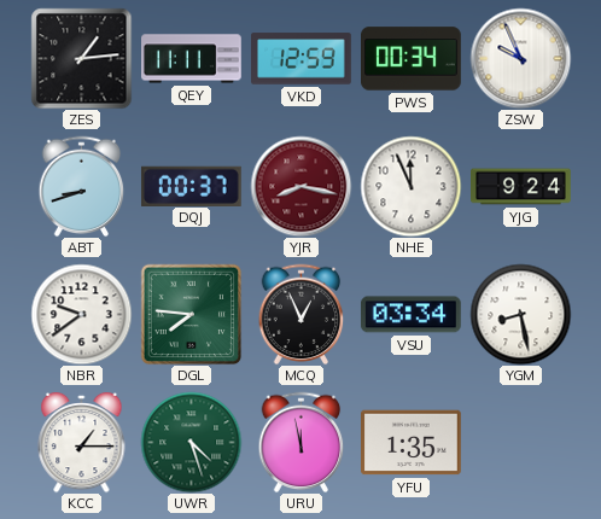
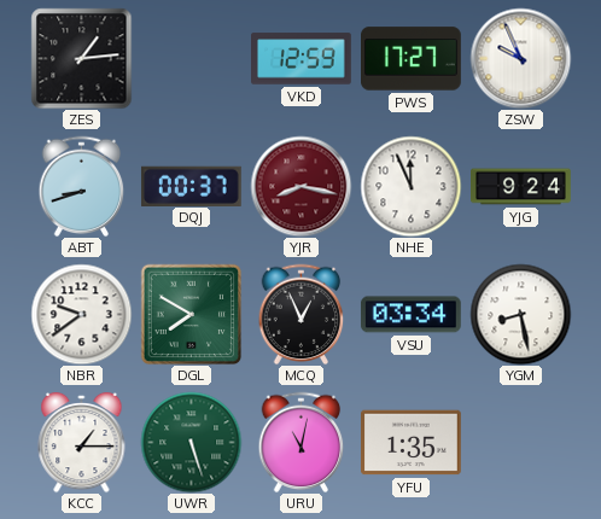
QEY: 11:11 -> none (192, 59)
PWS: 00:34 -> 17:27 (412, 59)
DGL: 7:46 -> 7:50 (191, 314)
UWR: 4:27 -> 5:27 (191, 442)
URU: 11:58 -> 11:02 (302, 442)
